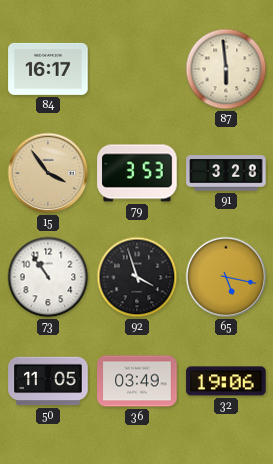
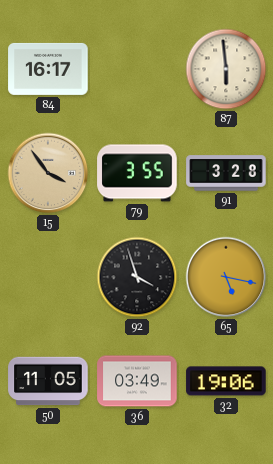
79: 3:53 -> 3:55 (137, 173)
73: 10:54 -> none (48, 277)
